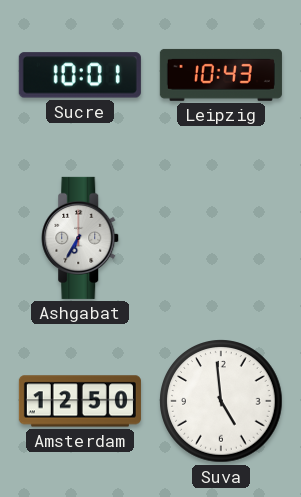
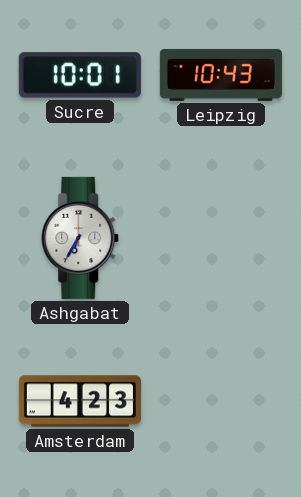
Amsterdam: 12:50 -> 4:23 (80, 401)
Suva: 4:59 -> none (221, 401)
